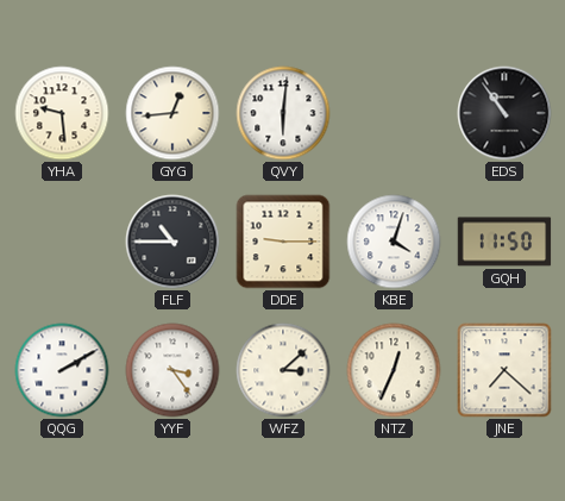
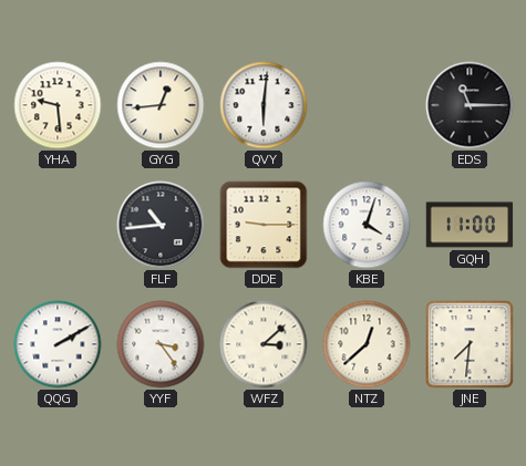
EDS: 10:54 -> 11:15 (470, 105)
FLF: 10:45 -> 10:44 (161, 225)
GQH: 11:50 -> 11:00 (470, 225)
NTZ: 12:34 -> 12:38 (367, 344)
JNE: 7:22 -> 7:31 (470, 344)
